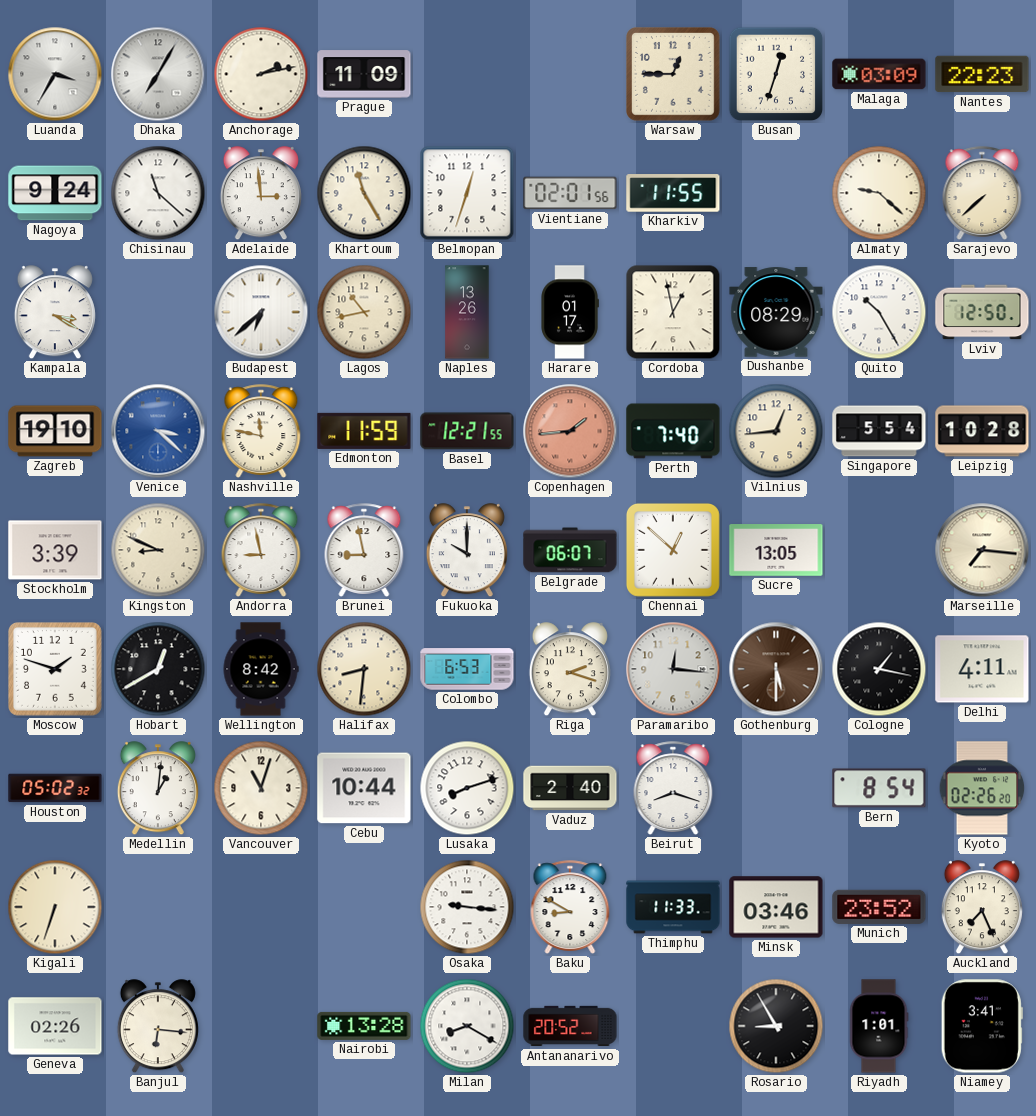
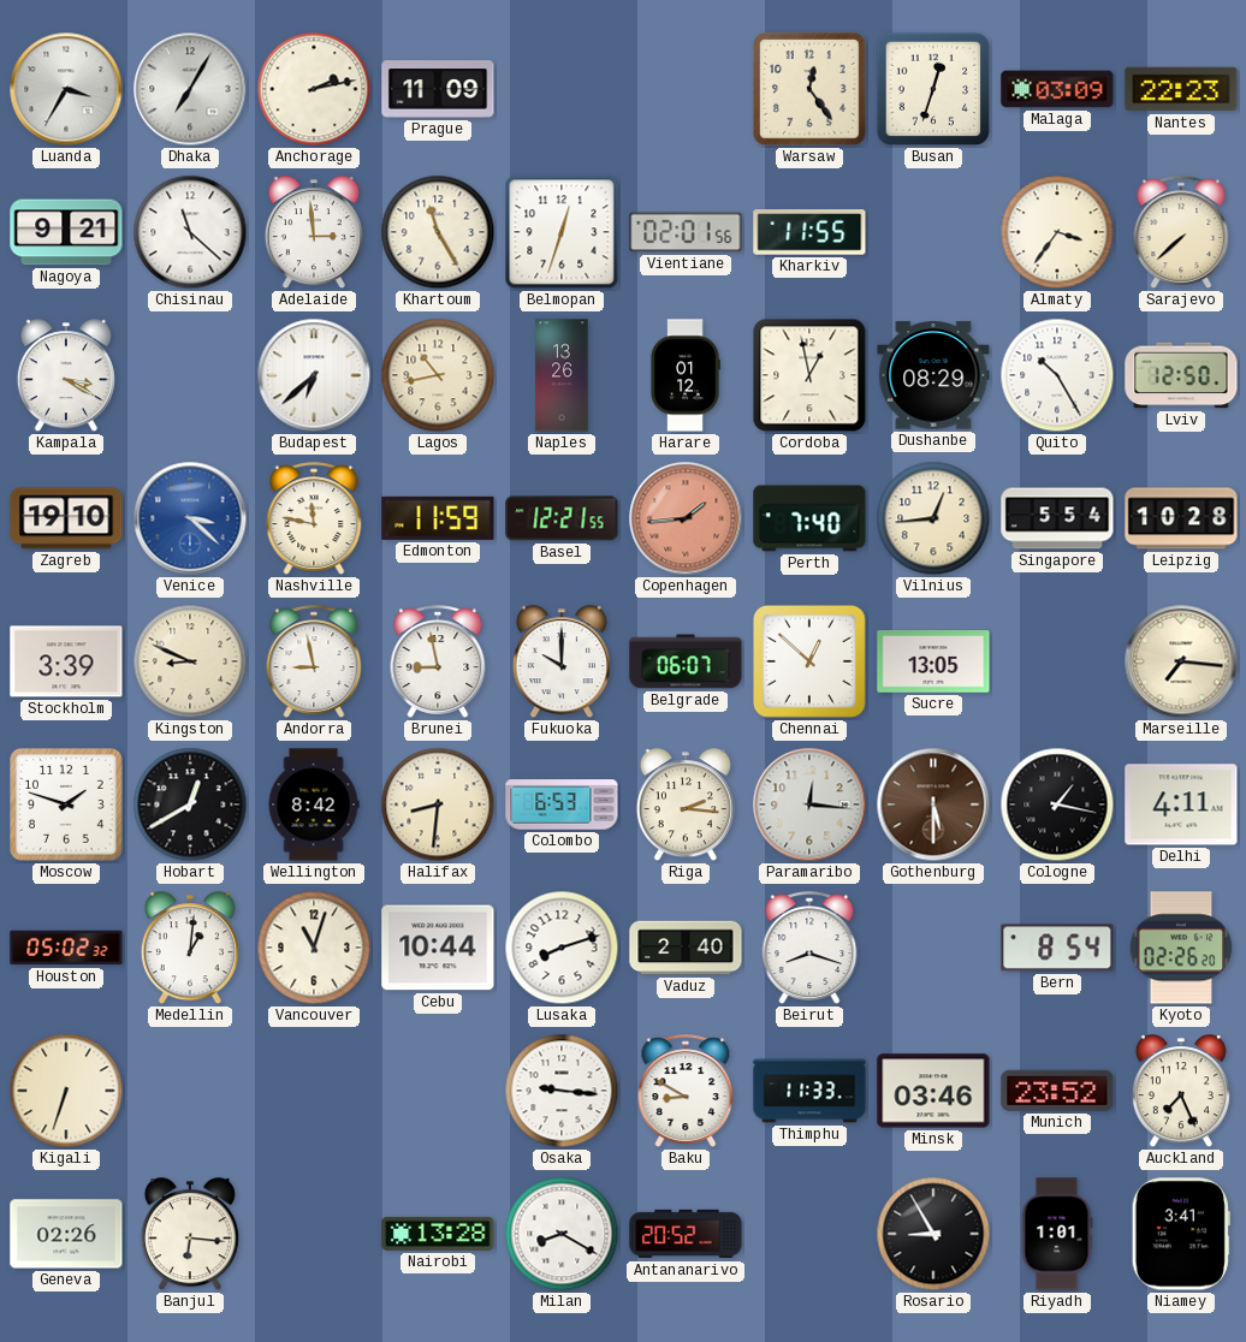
Warsaw: 12:45 -> 12:24 (811, 90)
Nagoya: 9:24 -> 9:21 (66, 232)
Almaty: 9:22 -> 3:36 (1057, 232)
Harare: 01:17 -> 01:12 (686, 375)
Riga: 2:18 -> 2:16 (686, 806)
